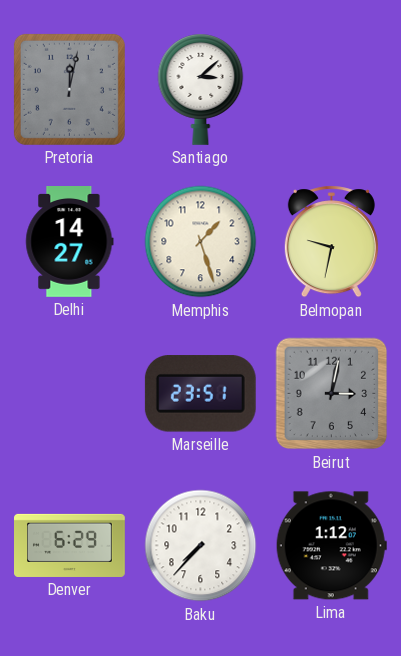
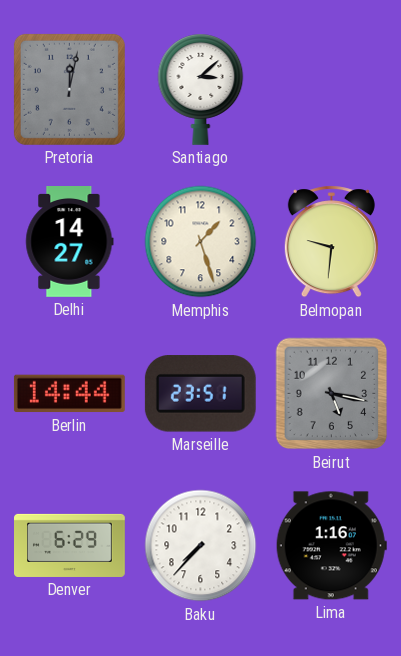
Belmopan: 9:32 -> 9:31 (331, 242)
Berlin: none -> 14:44 (69, 394)
Beirut: 3:02 -> 5:17 (332, 394)
Lima: 1:12 -> 1:16 (331, 546)
